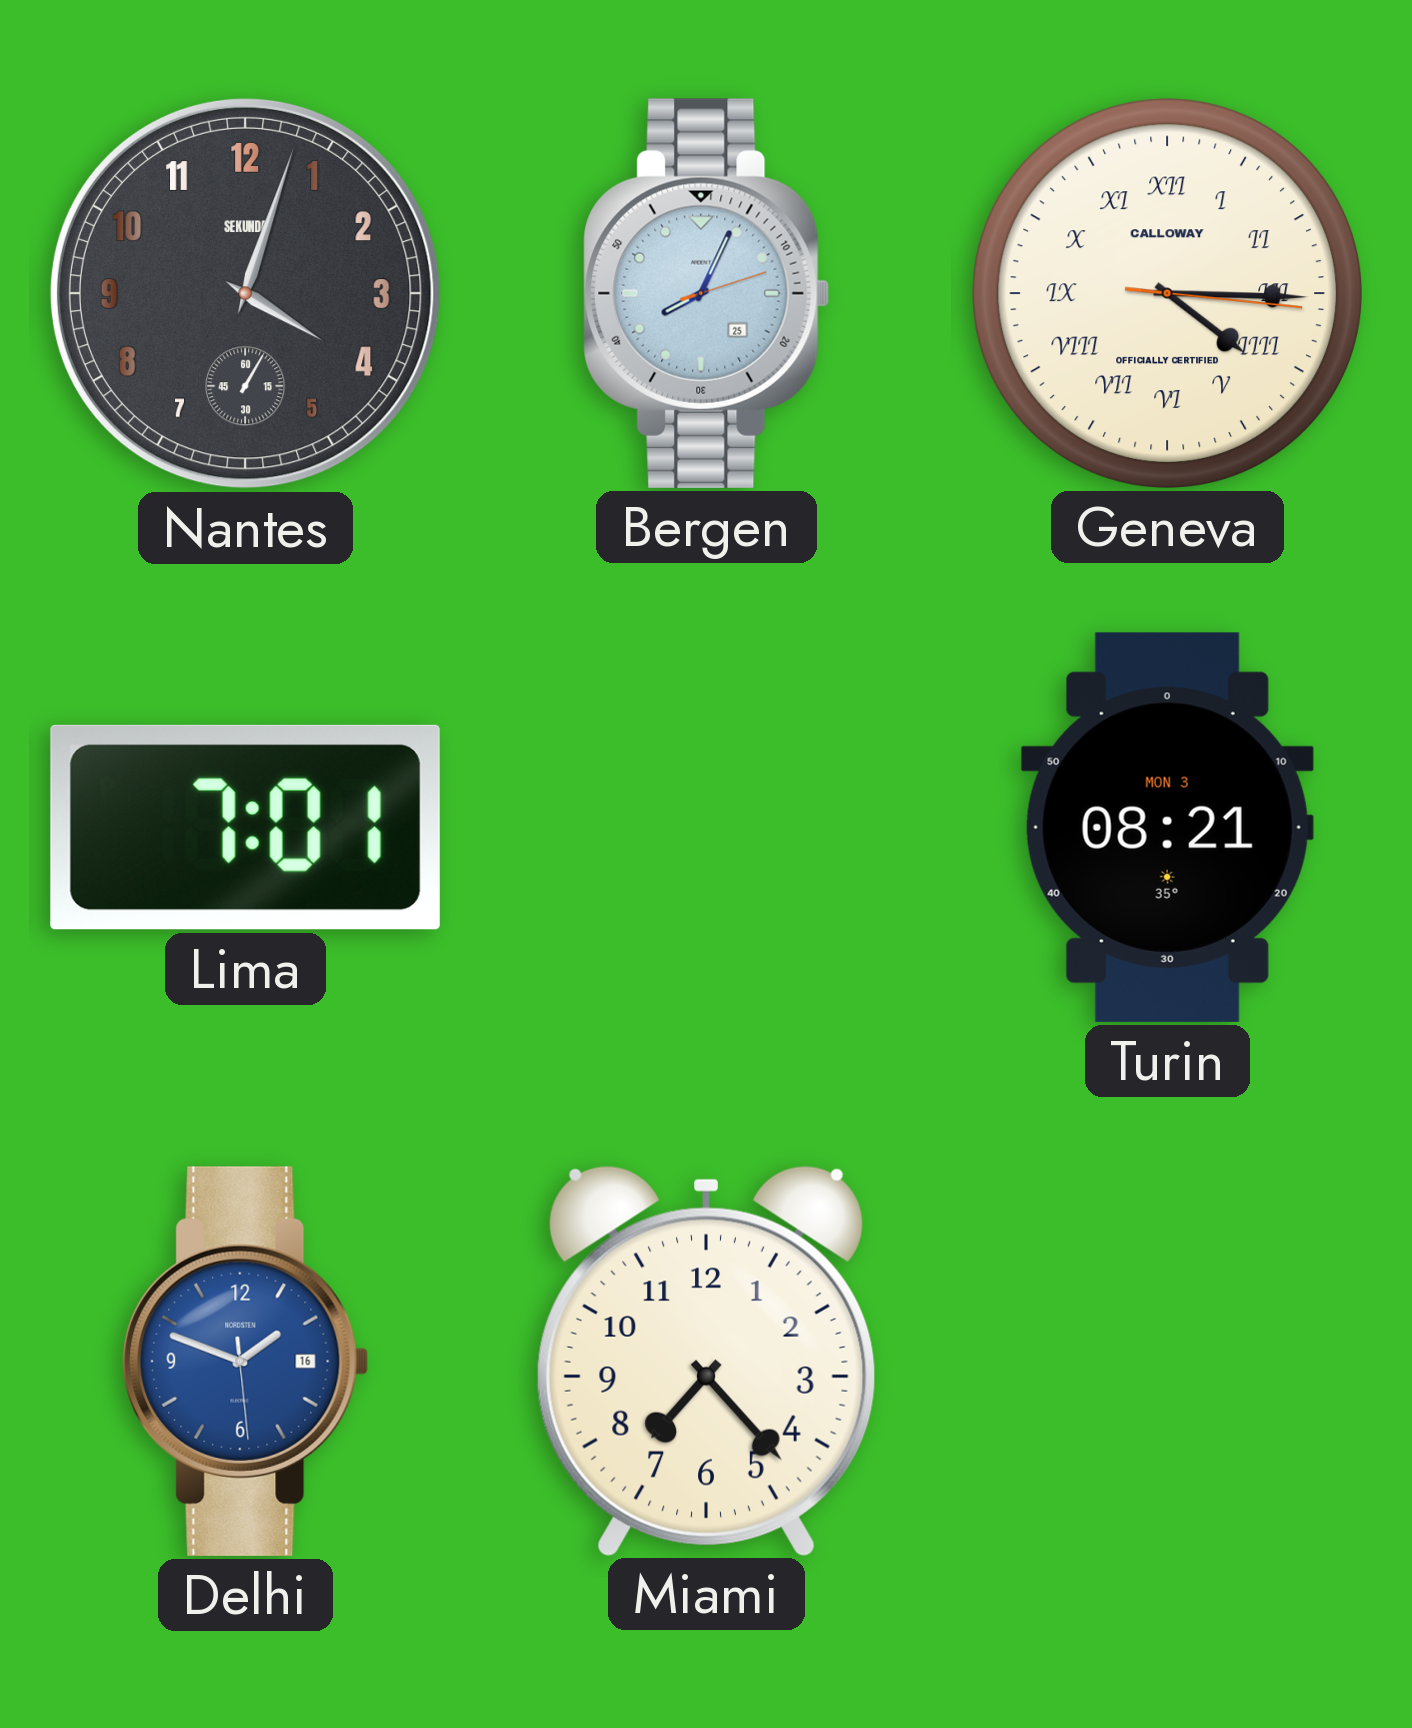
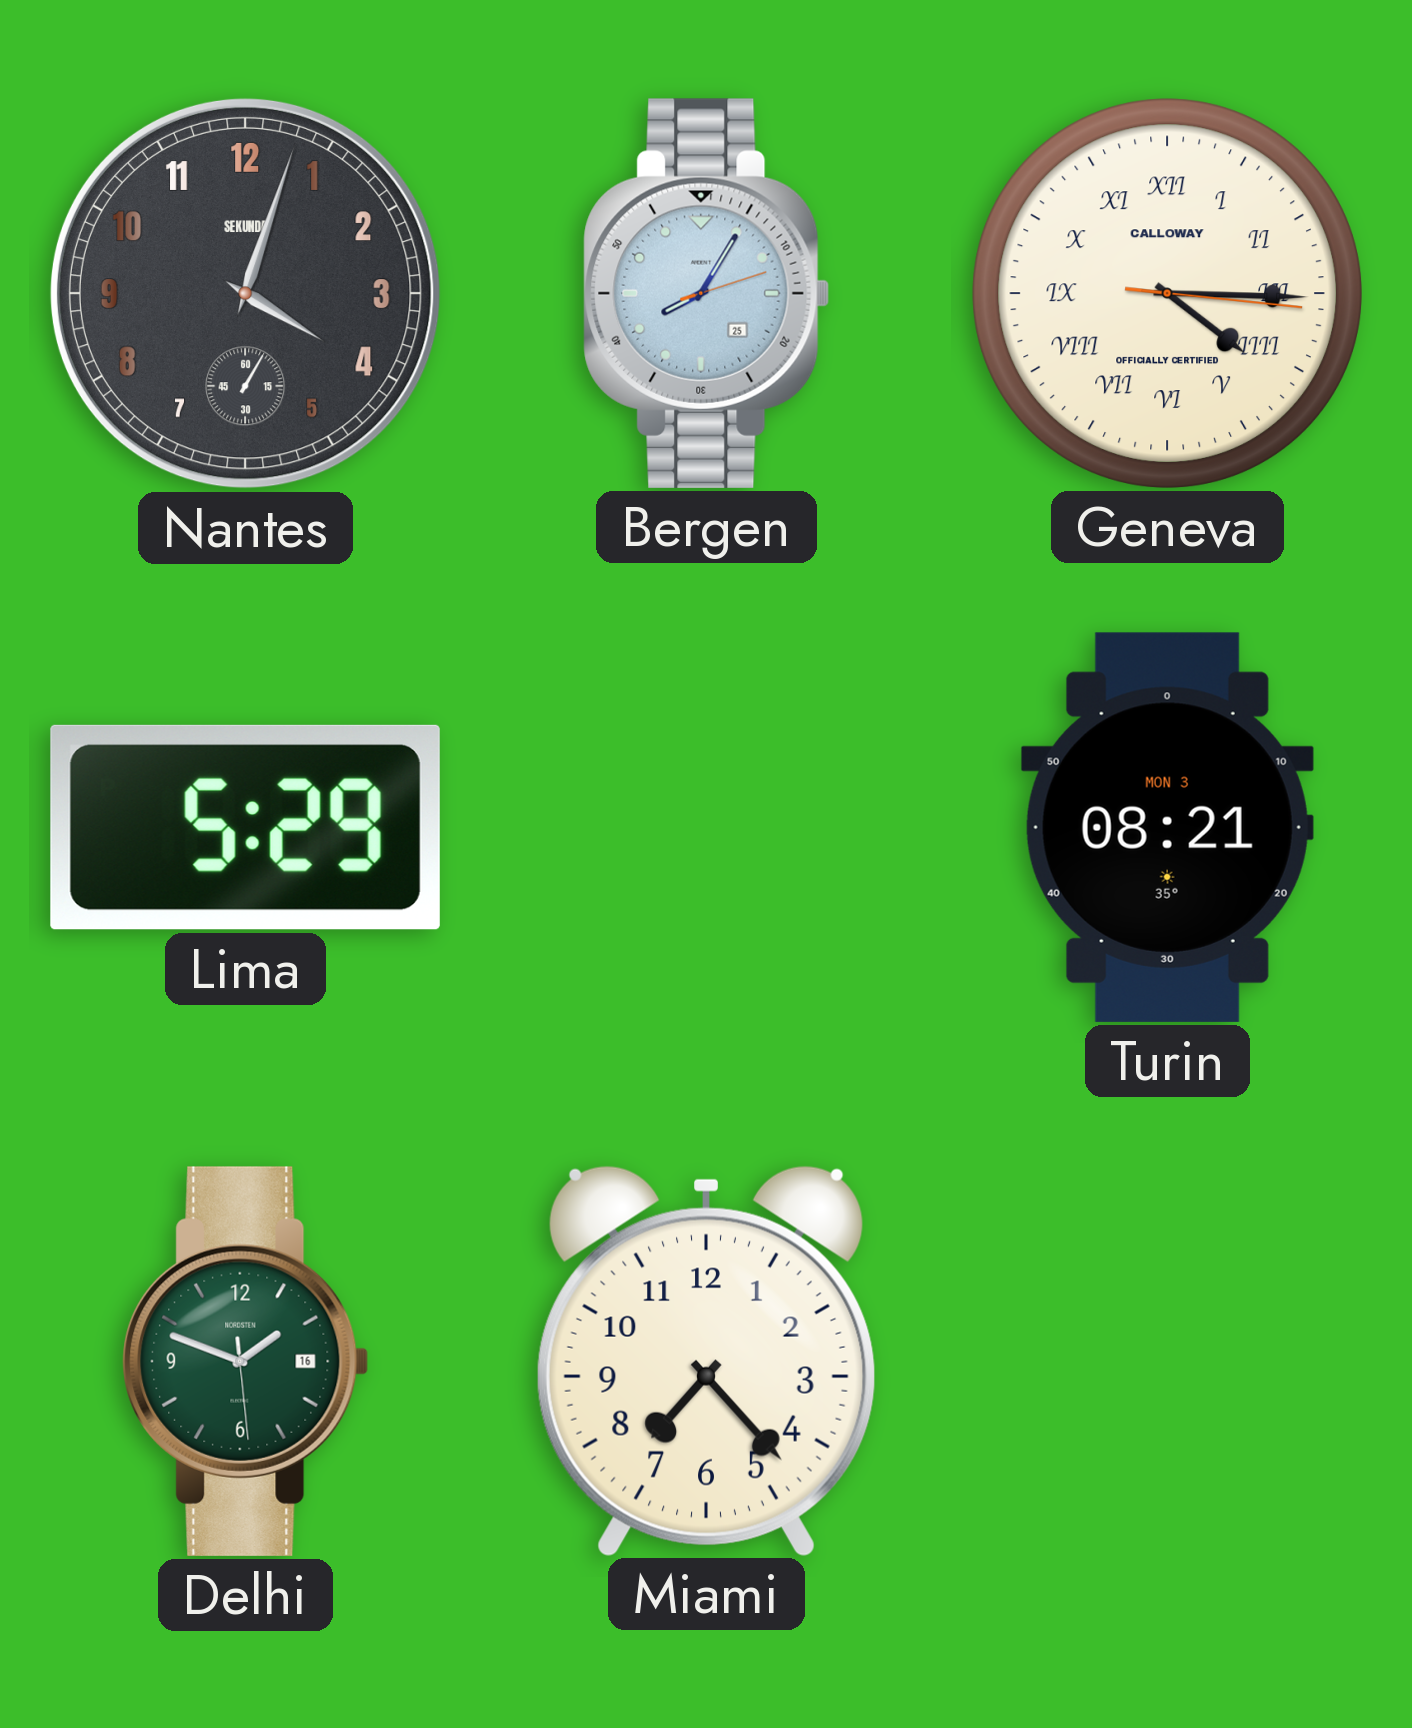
Bergen: 8:04 -> 8:05 (707, 293)
Lima: 7:01 -> 5:29 (245, 827)
Delhi dial: blue -> green (246, 1361)
